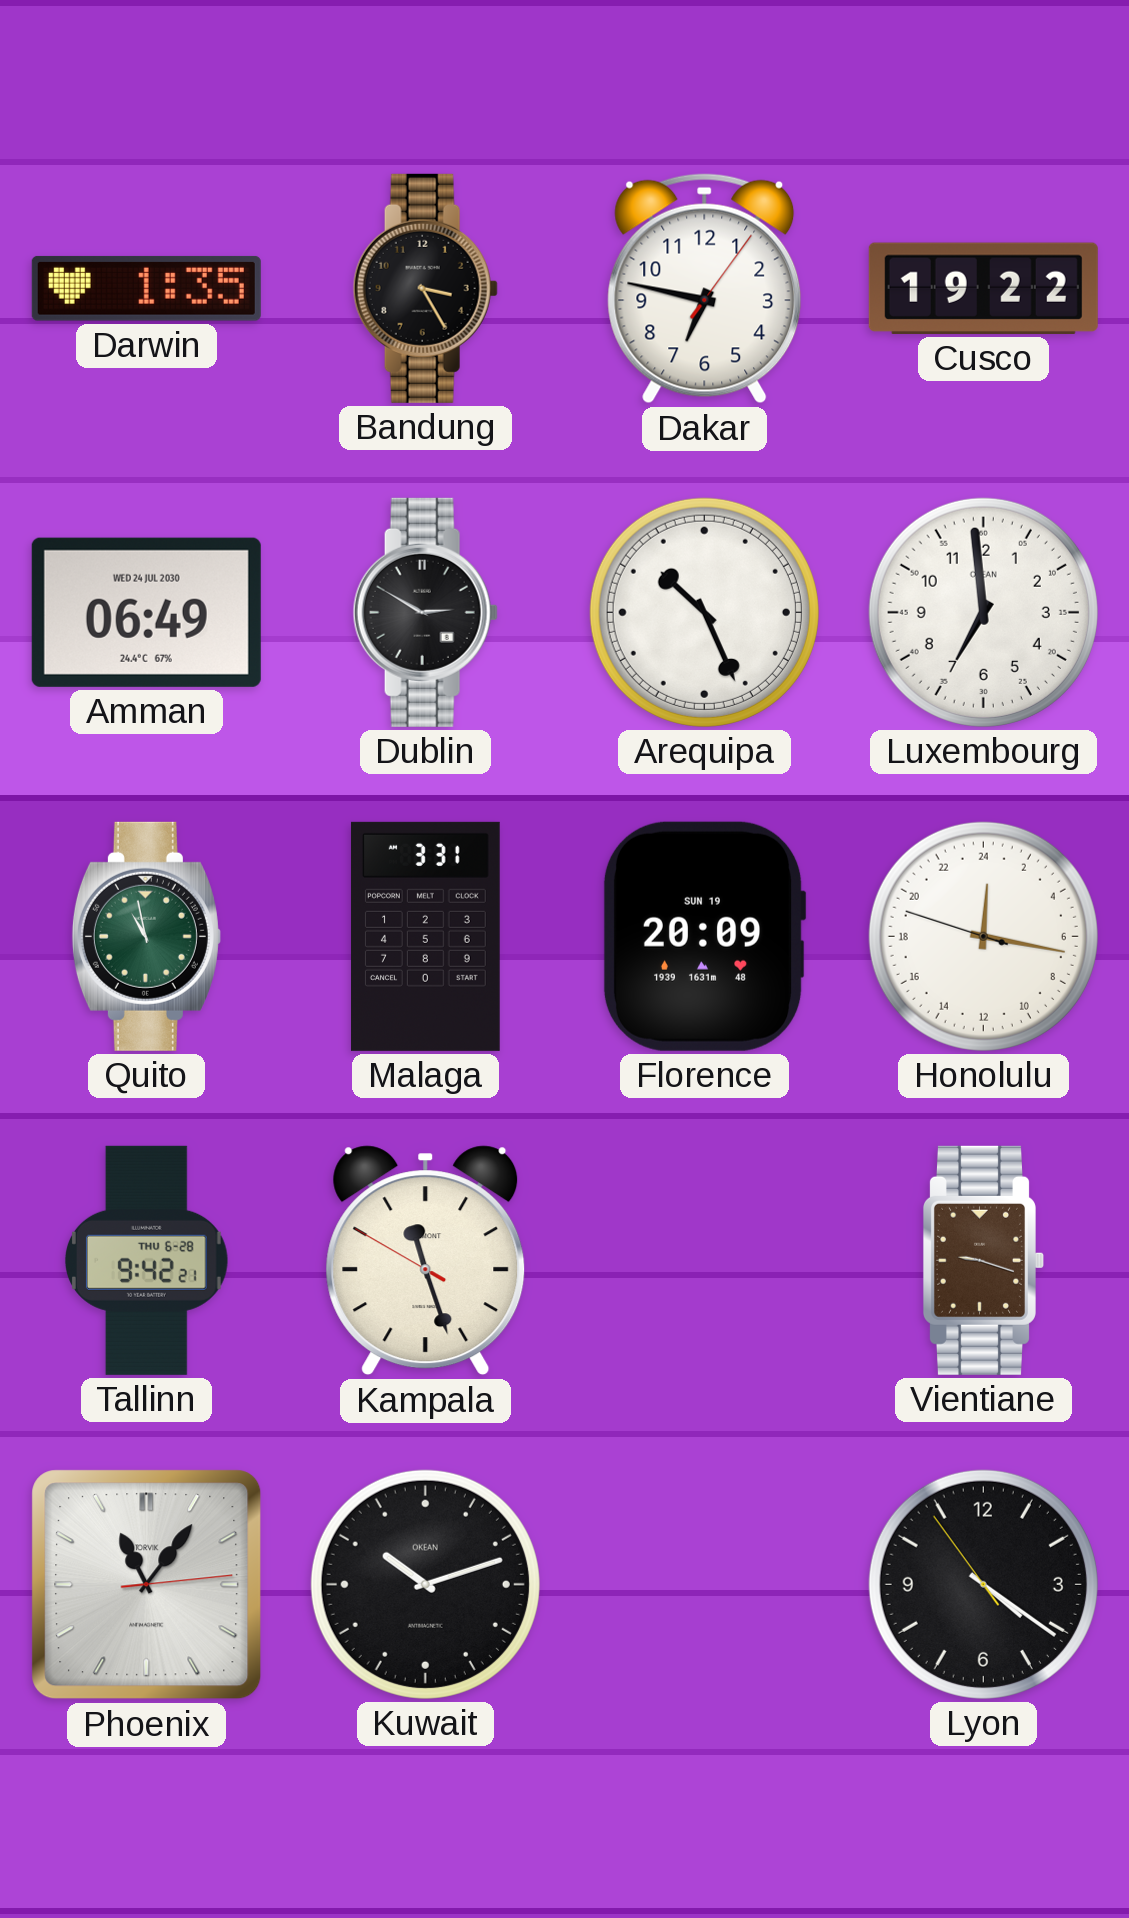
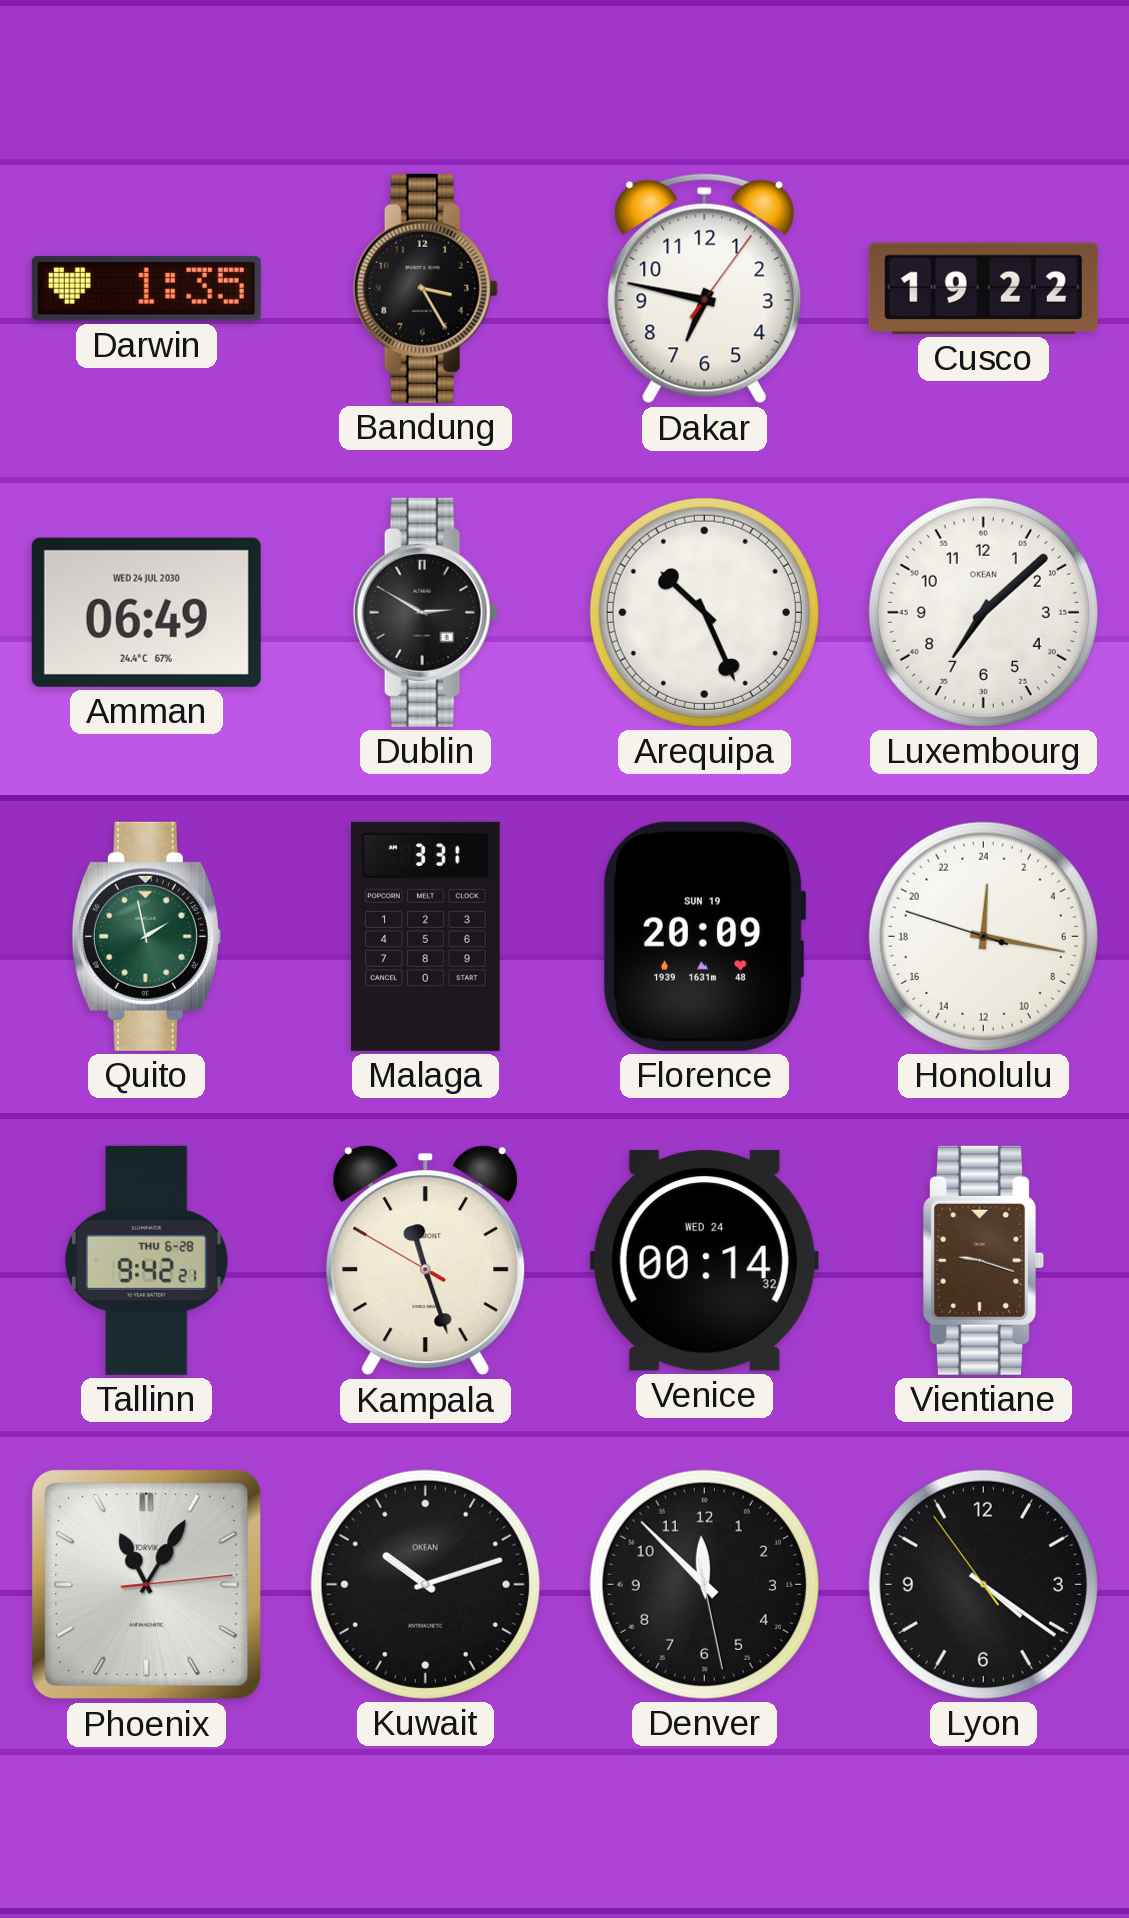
Luxembourg: 6:59 -> 7:08 (983, 612)
Quito: 10:58 -> 1:58 (146, 936)
Venice: none -> 00:14 (704, 1261)
Phoenix: 11:06 -> 11:05 (147, 1585)
Denver: none -> 11:52 (704, 1584)
